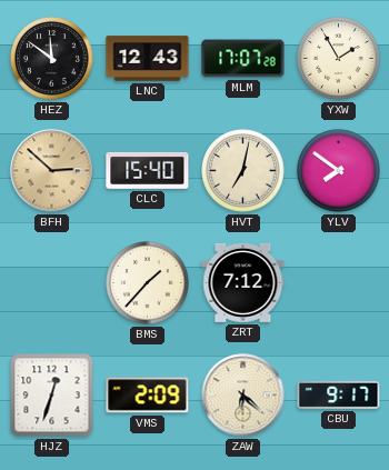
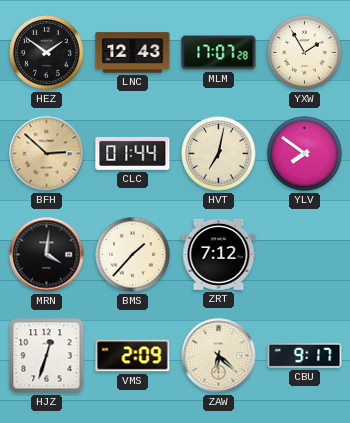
HEZ: 11:51 -> 1:51 (47, 53)
CLC: 15:40 -> 01:44 (133, 153)
MRN: none -> 4:01 (47, 255)
